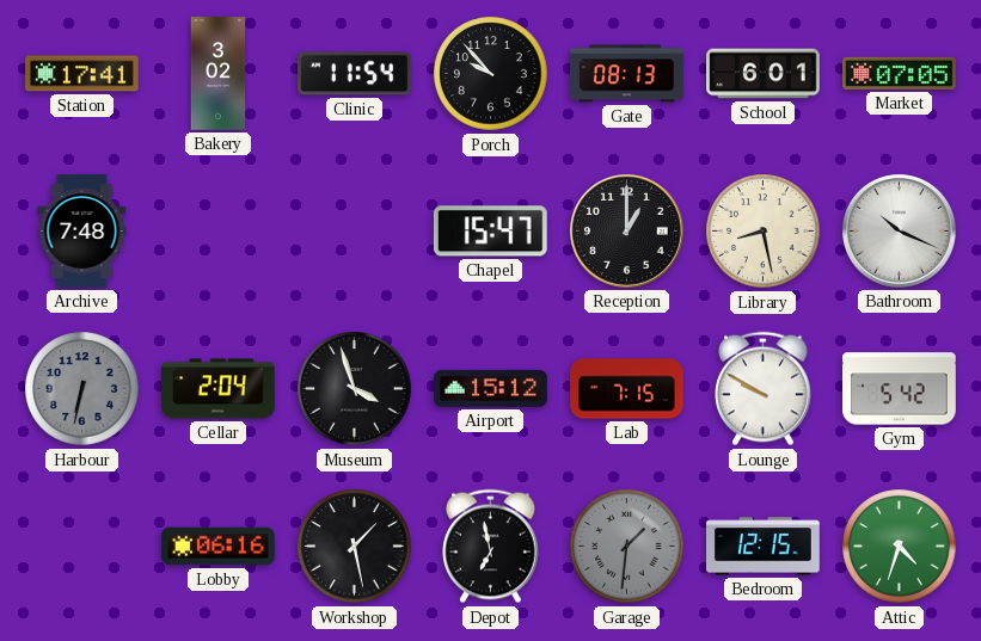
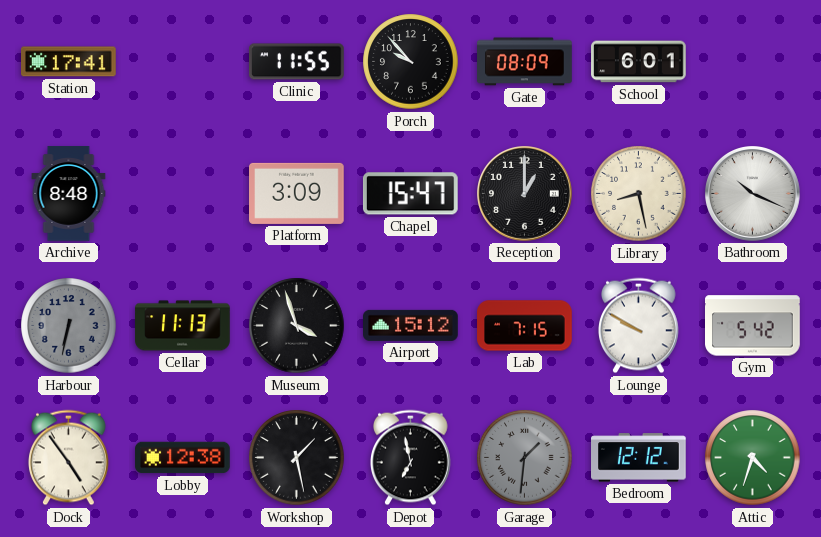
Bakery: 3:02 -> none (219, 74)
Clinic: 11:54 -> 11:55 (297, 62)
Gate: 08:13 -> 08:09 (525, 62)
Market: 07:05 -> none (900, 73)
Archive: 7:48 -> 8:48 (69, 194)
Platform: none -> 3:09 (297, 193)
Cellar: 2:04 -> 11:13 (183, 326)
Dock: none -> 4:54 (69, 458)
Lobby: 06:16 -> 12:38 (183, 458)
Bedroom: 12:15 -> 12:12 (639, 458)
